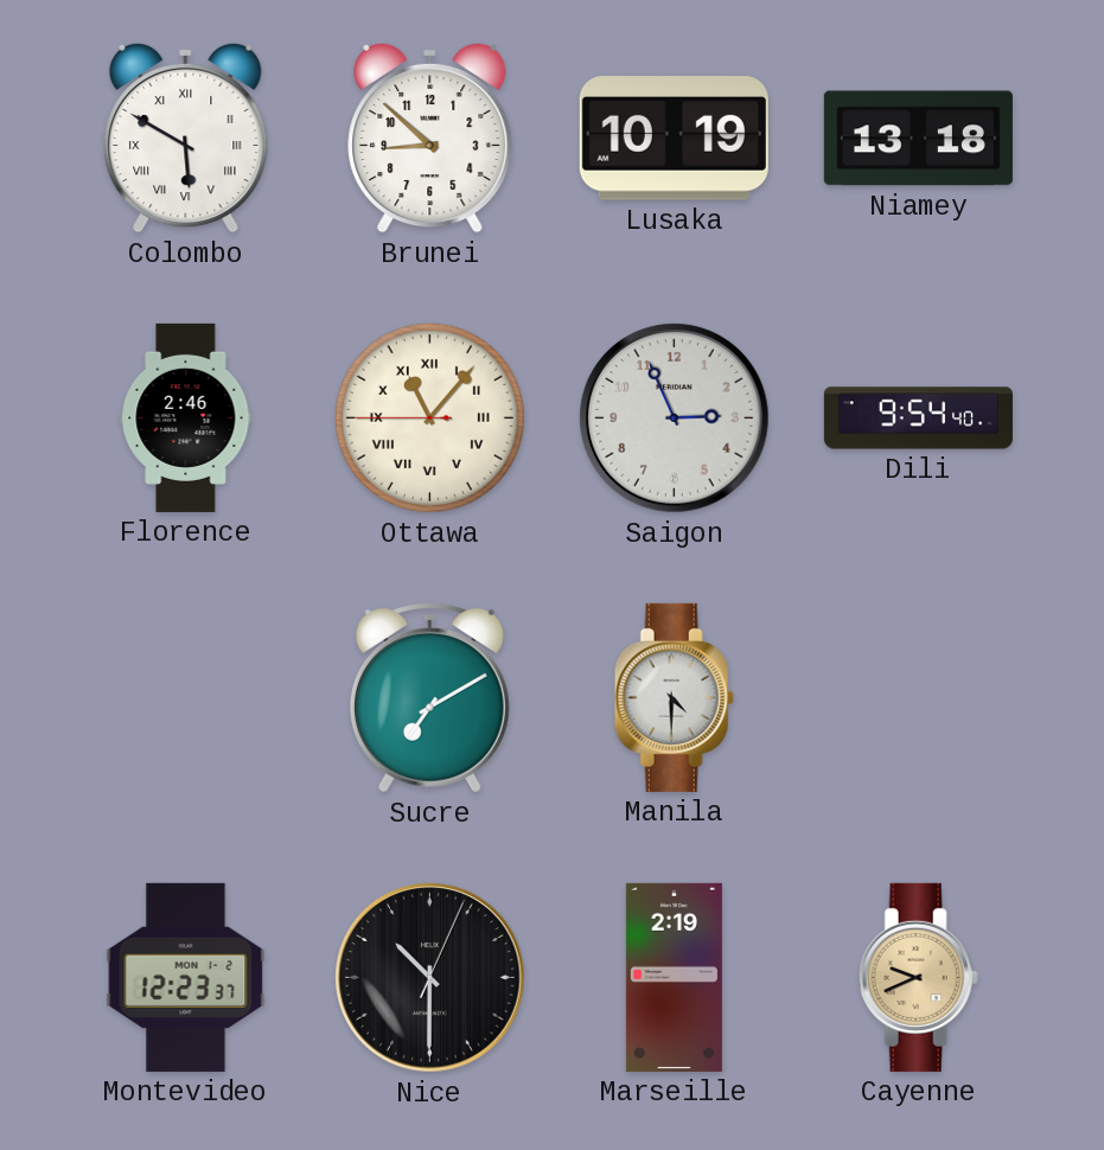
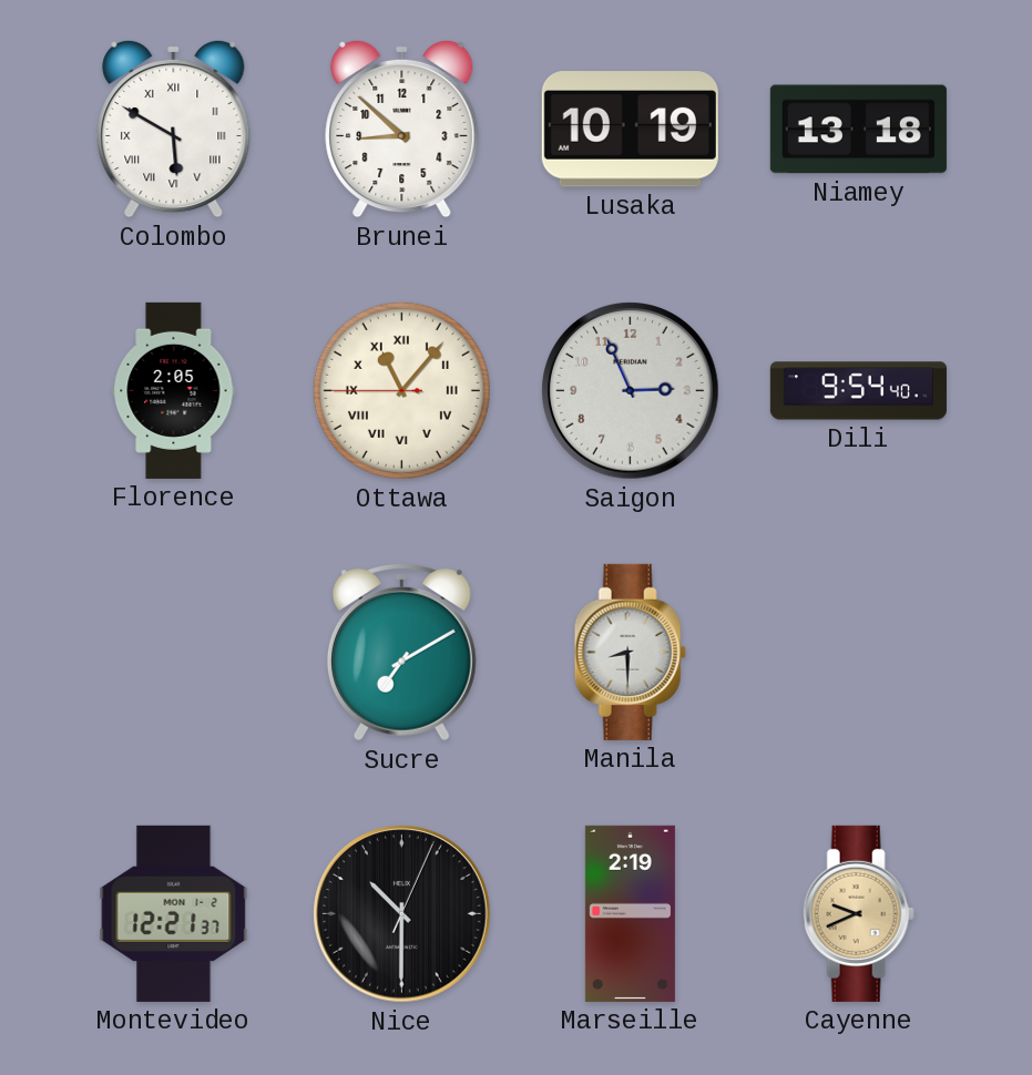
Florence: 2:46 -> 2:05 (174, 390)
Manila: 4:30 -> 8:30 (630, 652)
Montevideo: 12:23 -> 12:21 (174, 913)
